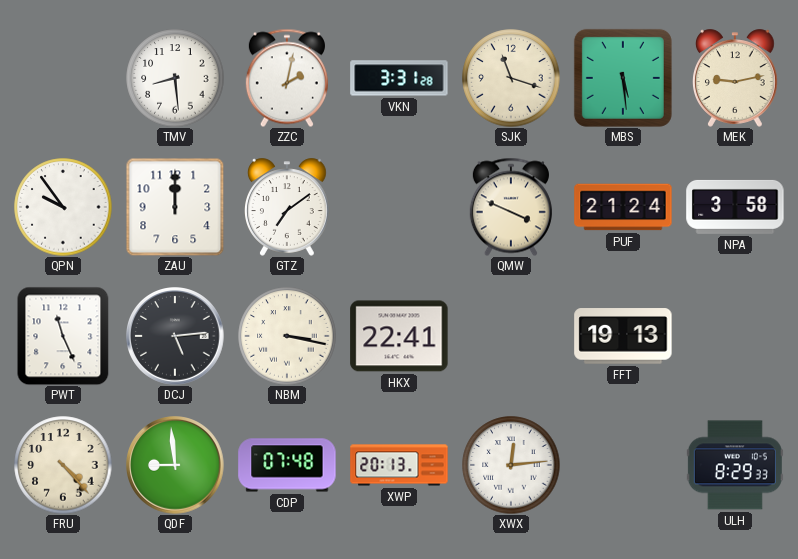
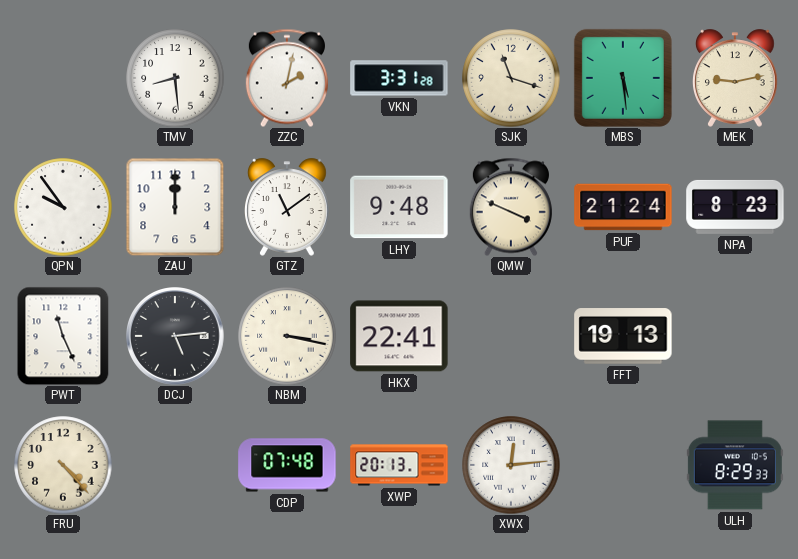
GTZ: 7:09 -> 11:09 (288, 207)
LHY: none -> 9:48 (399, 207)
NPA: 3:58 -> 8:23 (735, 207)
QDF: 8:59 -> none (175, 465)
